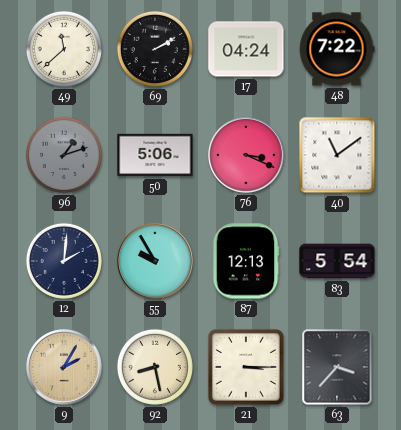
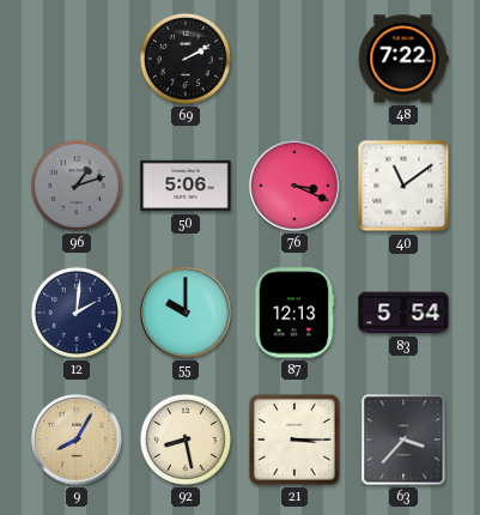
49: 11:38 -> none (64, 49)
17: 04:24 -> none (246, 49)
55: 9:55 -> 10:00 (186, 313)
9: 2:05 -> 8:05 (77, 440)
